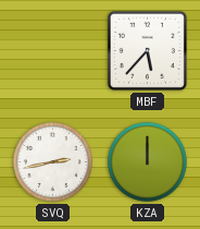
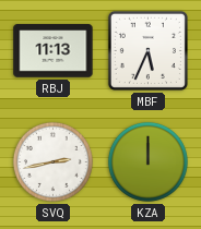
RBJ: none -> 11:13 (54, 51)
MBF: 5:37 -> 5:34 (147, 50)
